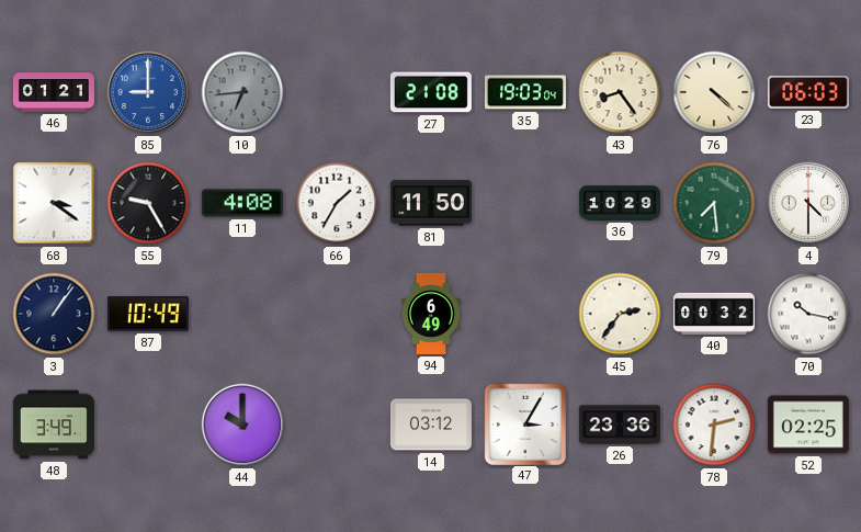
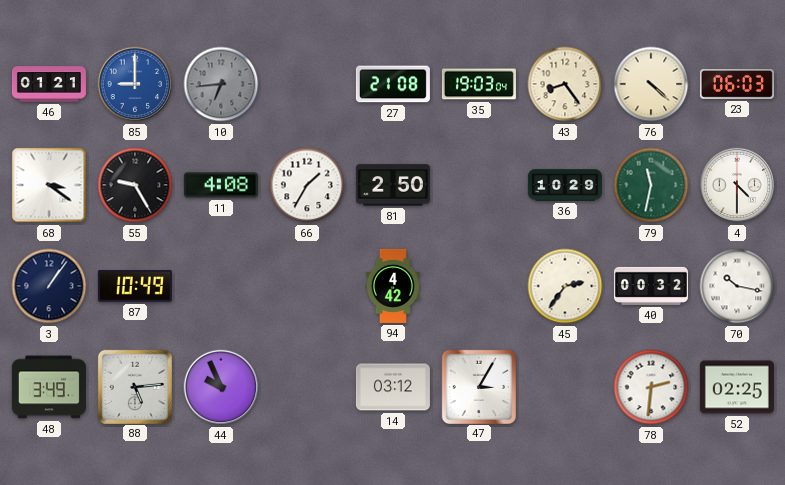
81: 11:50 -> 2:50 (393, 185)
79: 7:29 -> 11:32 (651, 185)
94: 6:49 -> 4:42 (392, 286)
88: none -> 5:14 (134, 386)
44: 10:00 -> 9:56 (221, 387)
26: 23:36 -> none (620, 425)
